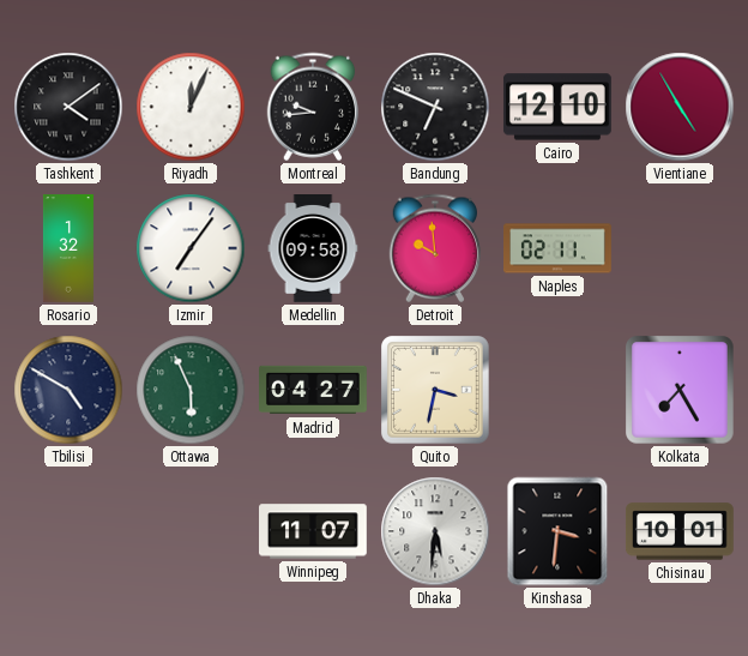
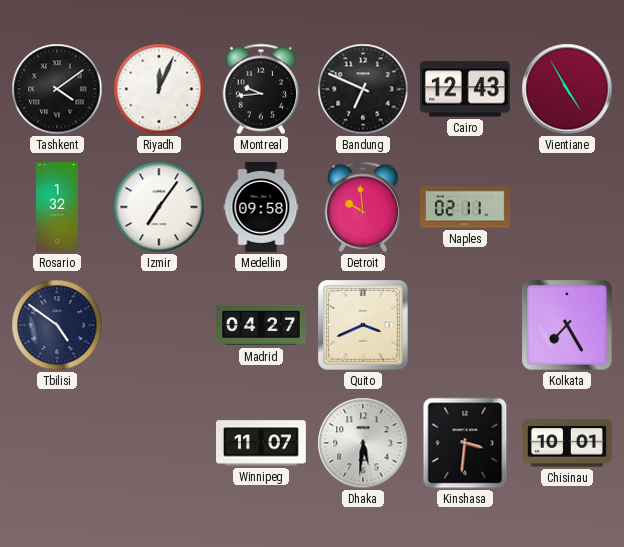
Cairo: 12:10 -> 12:43 (465, 89)
Tbilisi: 4:50 -> 4:51 (57, 325)
Ottawa: 5:56 -> none (191, 390)
Quito: 3:32 -> 3:41 (364, 326)
